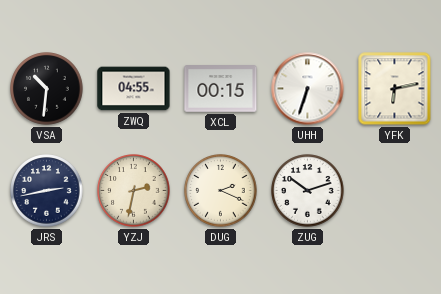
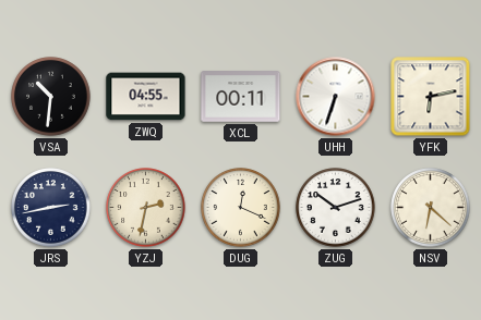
XCL: 00:15 -> 00:11 (241, 97)
DUG: 2:19 -> 12:19 (241, 208)
NSV: none -> 6:22 (431, 208)
